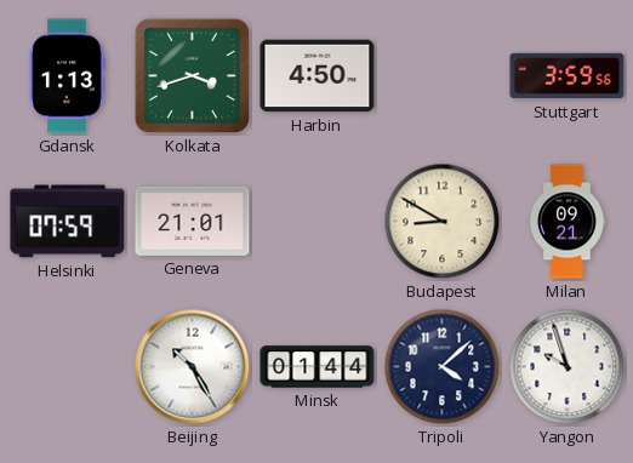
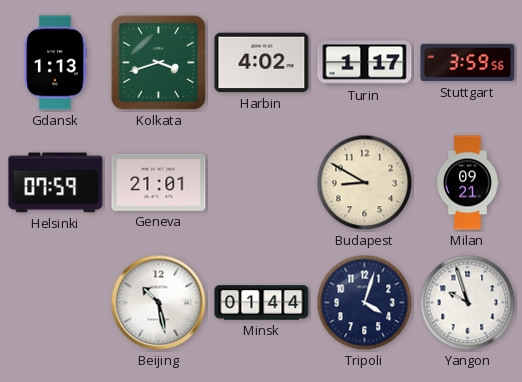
Harbin: 4:50 -> 4:02 (262, 63)
Turin: none -> 1:17 (365, 63)
Beijing: 10:25 -> 10:28 (159, 303)
Tripoli: 4:08 -> 4:03 (365, 303)
